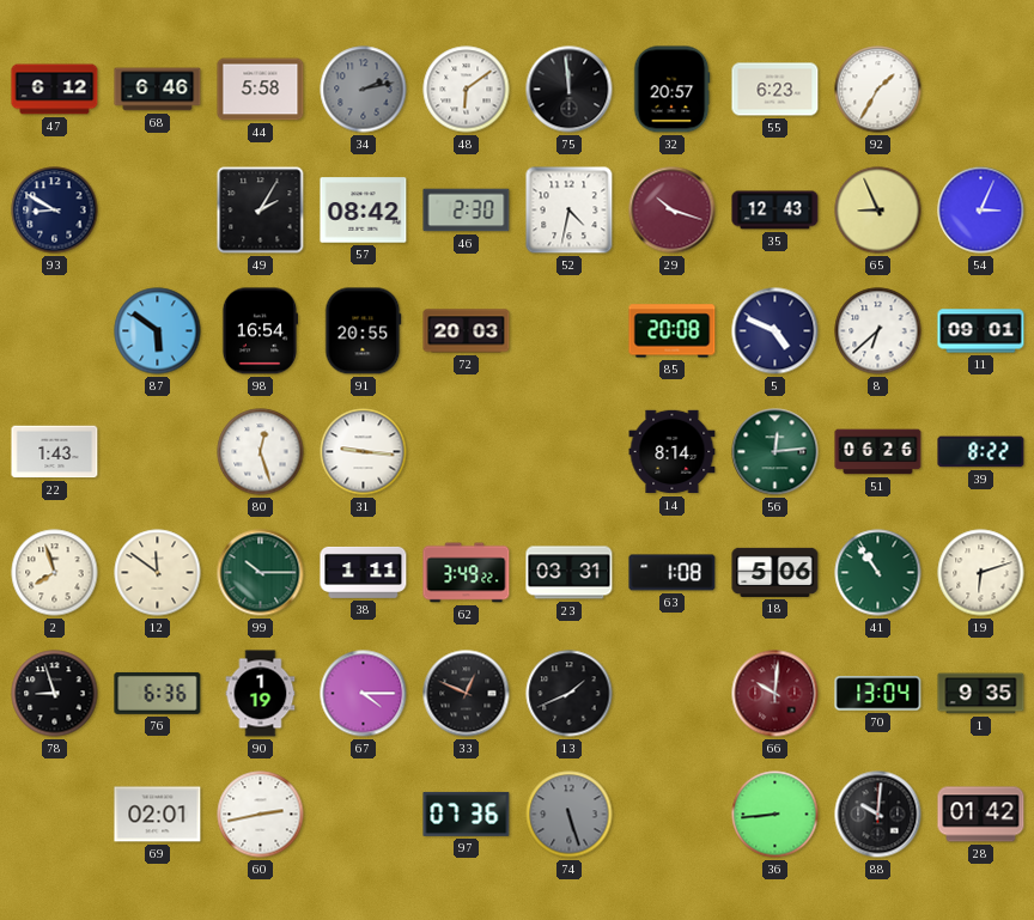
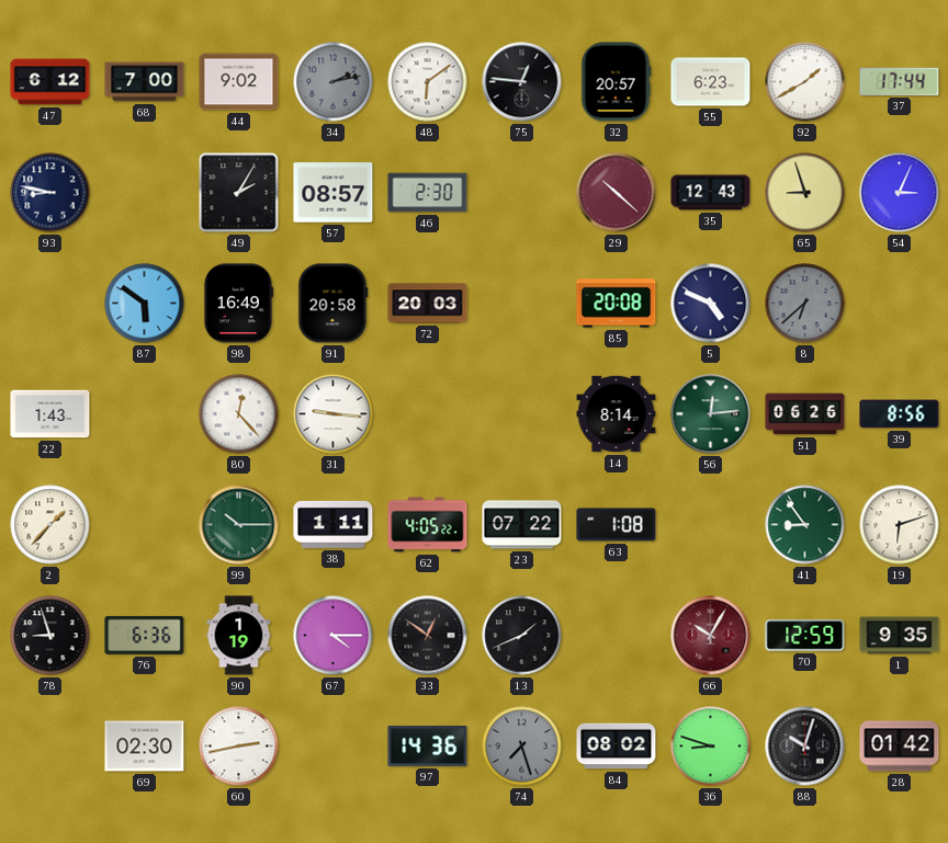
68: 6:46 -> 7:00 (145, 82)
44: 5:58 -> 9:02 (239, 82)
75: 11:59 -> 12:46 (522, 82)
92: 1:35 -> 1:40 (805, 82)
37: none -> 17:44 (900, 81)
93: 8:50 -> 8:47 (50, 193)
57: 08:42 -> 08:57 (334, 193)
52: 4:32 -> none (570, 211)
29: 10:18 -> 10:22 (617, 193)
65: 8:56 -> 8:57 (805, 193)
98: 16:54 -> 16:49 (238, 304)
91: 20:55 -> 20:58 (334, 304)
8 dial: white -> grey (805, 304)
11: 09:01 -> none (981, 331)
80: 12:27 -> 12:23 (239, 414)
39: 8:22 -> 8:56 (900, 414)
2: 7:57 -> 1:37 (50, 525)
12: 11:51 -> none (158, 573)
62: 3:49 -> 4:05 (428, 525)
23: 03:31 -> 07:22 (522, 525)
18: 5:06 -> none (775, 572)
41: 10:54 -> 8:54 (805, 525)
33: 12:49 -> 12:51 (428, 636)
66: 10:01 -> 10:05 (711, 636)
70: 13:04 -> 12:59 (805, 636)
69: 02:01 -> 02:30 (145, 747)
97: 07:36 -> 14:36 (428, 745)
74: 5:27 -> 7:27 (522, 747)
84: none -> 08:02 (617, 747)
36: 8:44 -> 8:48 (711, 747)
88: 10:01 -> 10:03 (805, 747)
